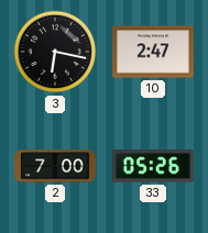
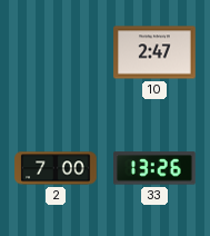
3: 6:17 -> none (55, 52)
33: 05:26 -> 13:26 (156, 168)
